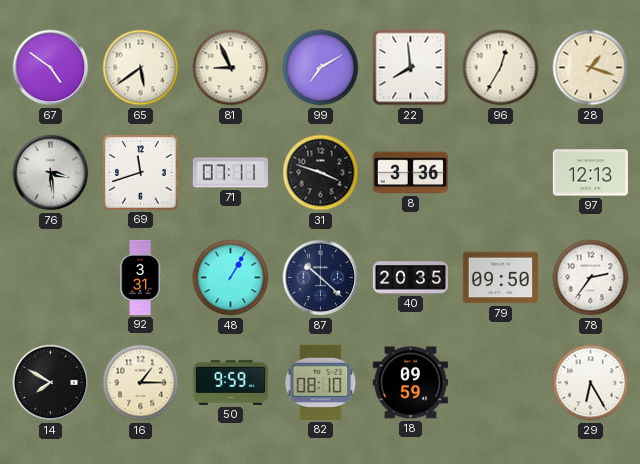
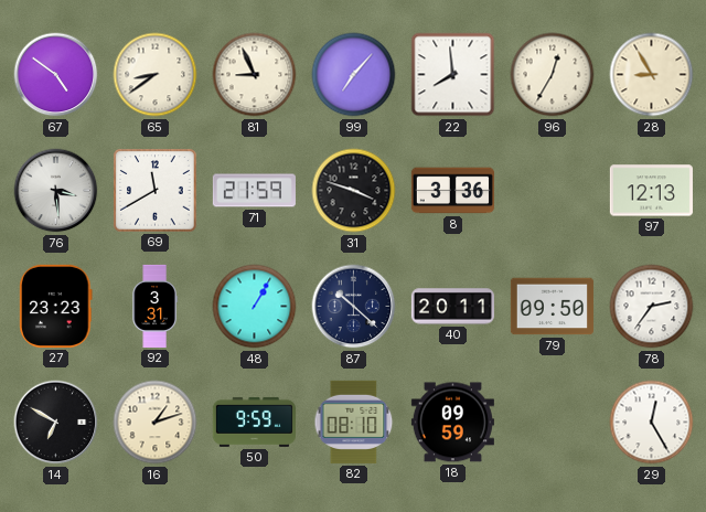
65: 5:39 -> 8:39 (156, 75)
99: 7:10 -> 7:07 (354, 75)
28: 1:18 -> 8:55 (652, 75)
69: 11:42 -> 11:40 (156, 191)
71: 07:11 -> 21:59 (254, 191)
27: none -> 23:23 (56, 306)
40: 20:35 -> 20:11 (452, 307)
14: 7:50 -> 6:50 (56, 423)
16: 1:15 -> 1:12 (156, 423)
29: 6:25 -> 12:25 (652, 423)
